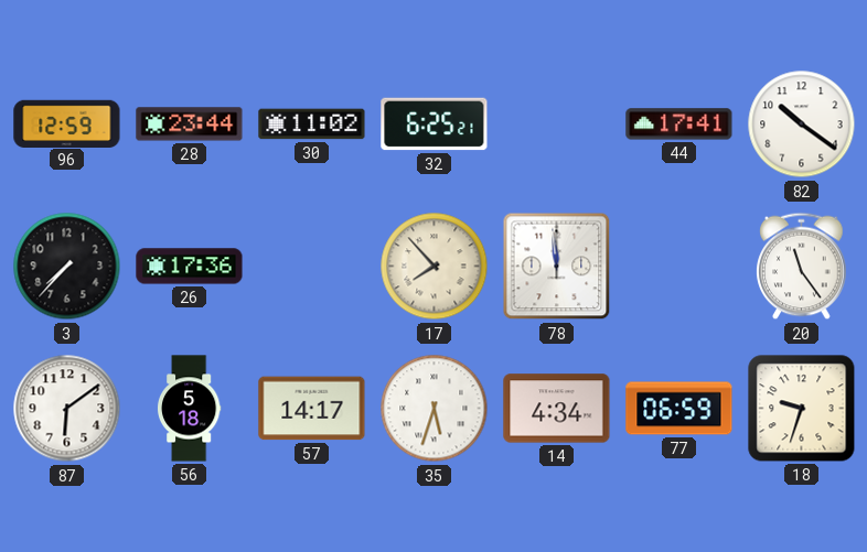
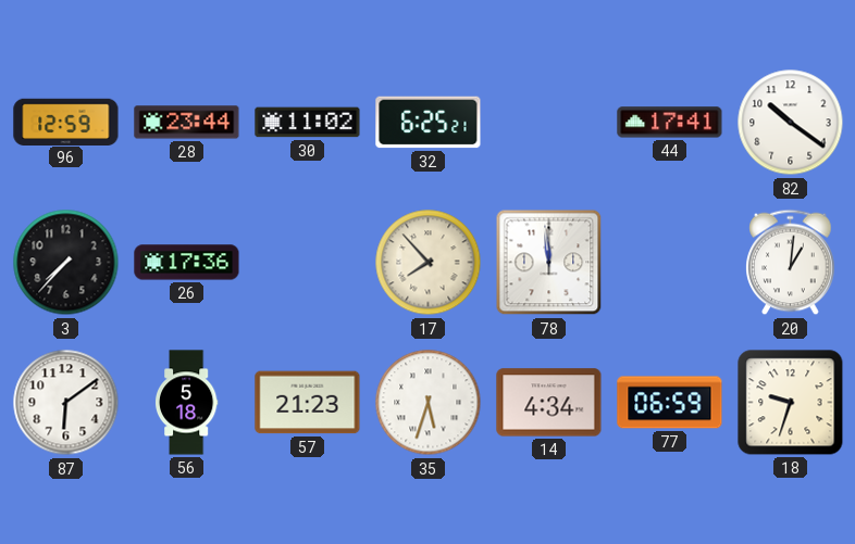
20: 11:24 -> 1:01 (791, 263)
57: 14:17 -> 21:23 (308, 403)
